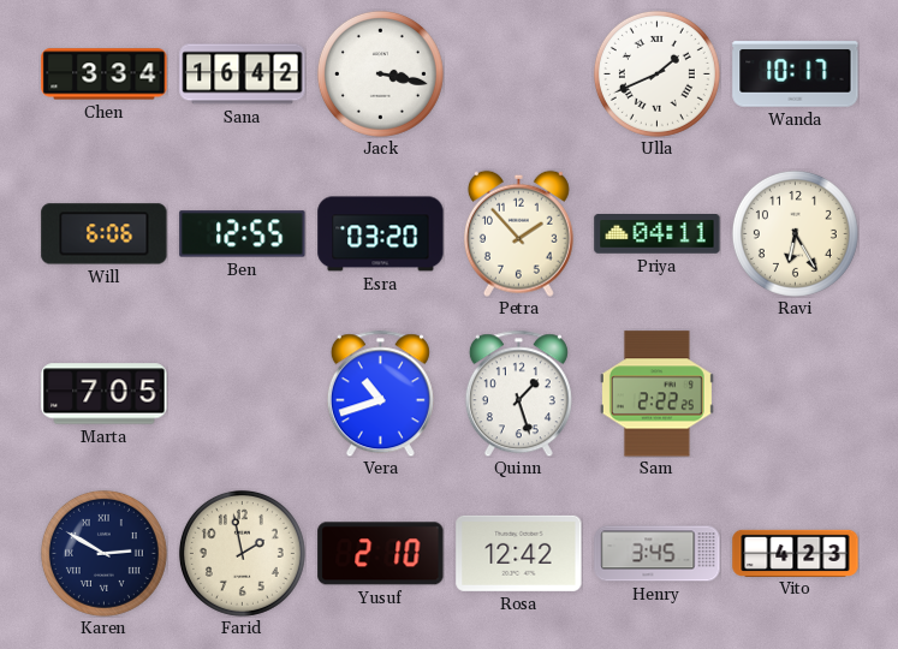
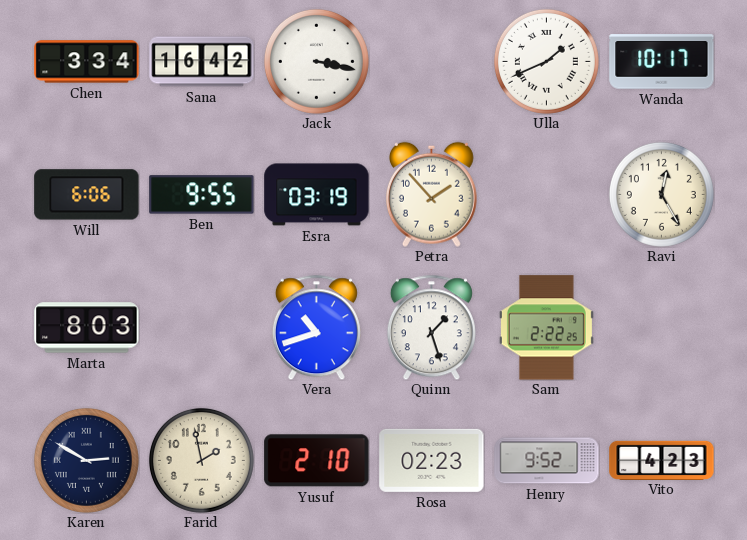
Ben: 12:55 -> 9:55 (202, 195)
Esra: 03:20 -> 03:19 (317, 195)
Priya: 04:11 -> none (658, 234)
Ravi: 6:25 -> 12:25 (661, 194)
Marta: 7:05 -> 8:03 (87, 328)
Rosa: 12:42 -> 02:23 (432, 460)
Henry: 3:45 -> 9:52 (547, 461)
